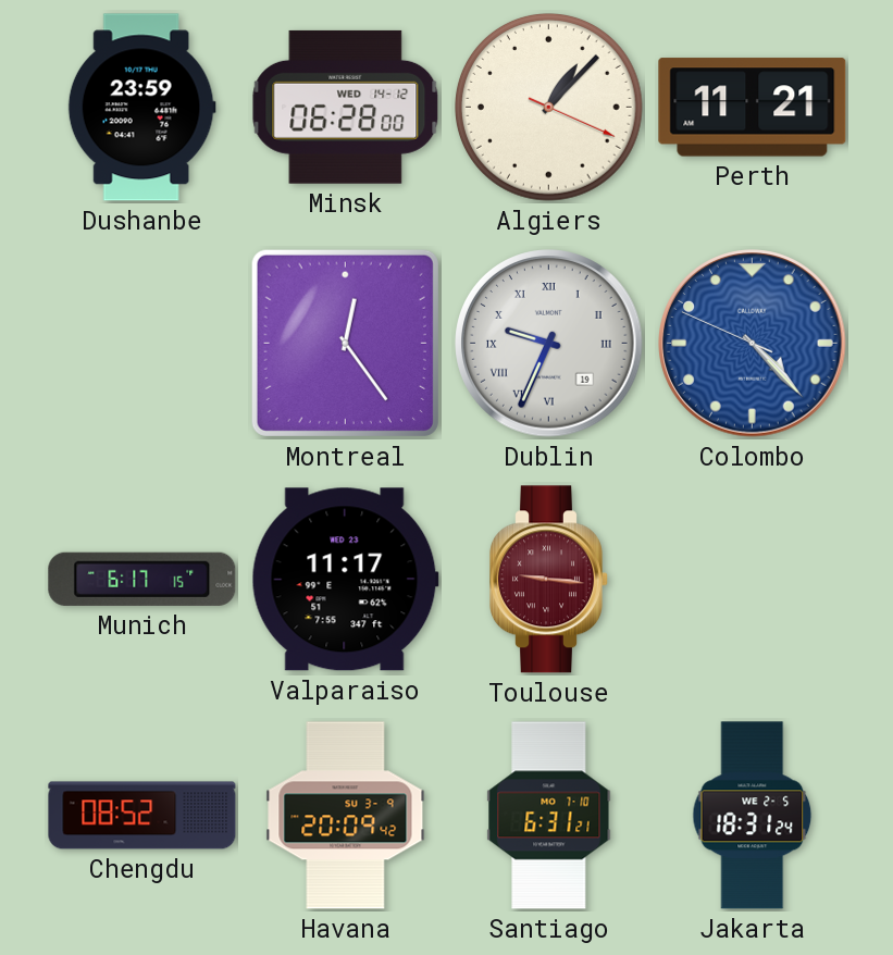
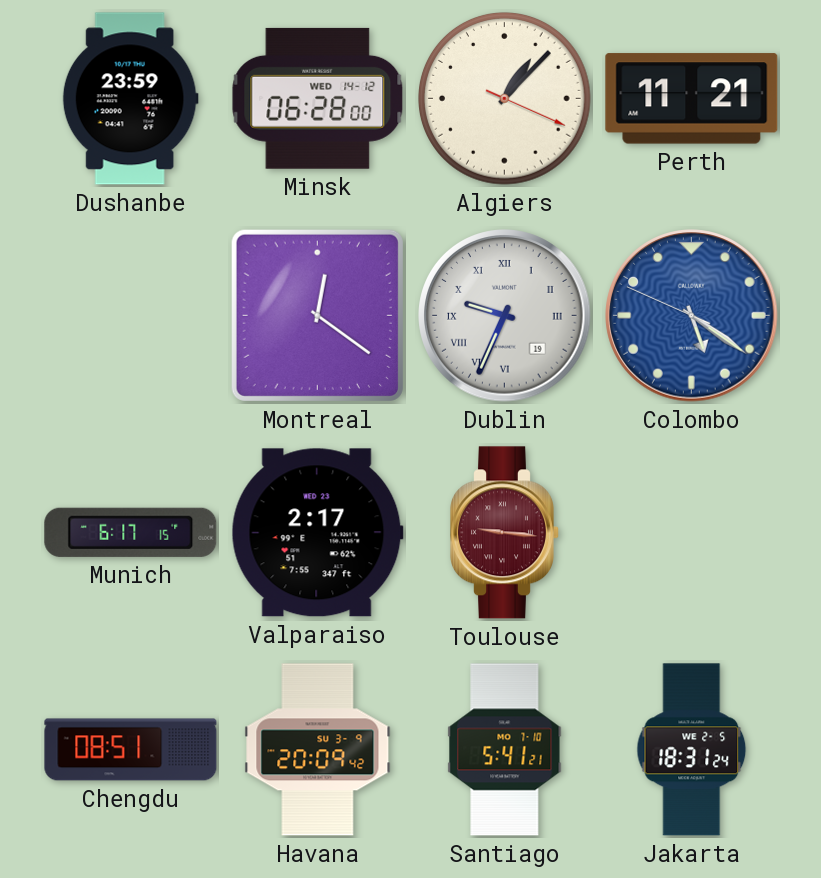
Montreal: 12:24 -> 12:21 (317, 315)
Colombo: 4:22 -> 5:20 (692, 316)
Valparaiso: 11:17 -> 2:17 (317, 533)
Chengdu: 08:52 -> 08:51 (131, 750)
Santiago: 6:31 -> 5:41 (505, 750)
